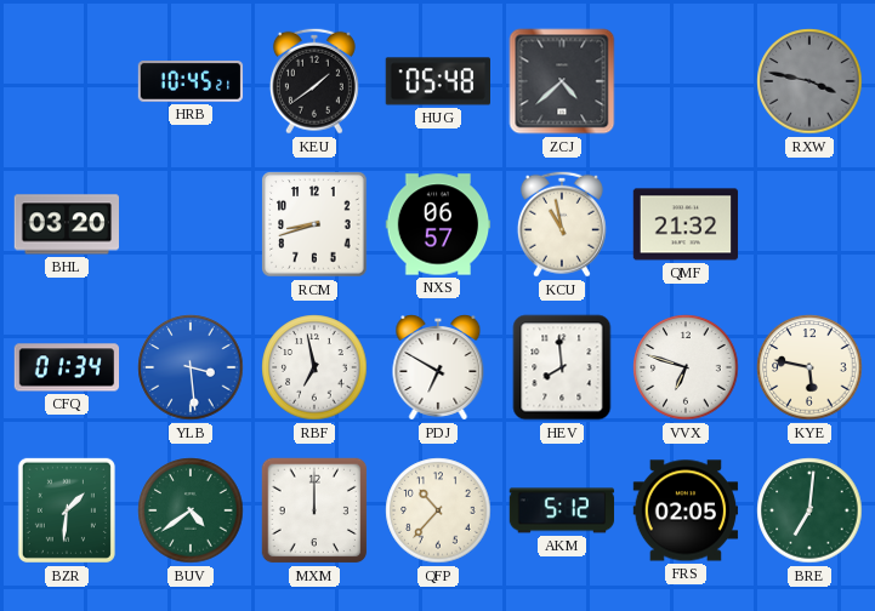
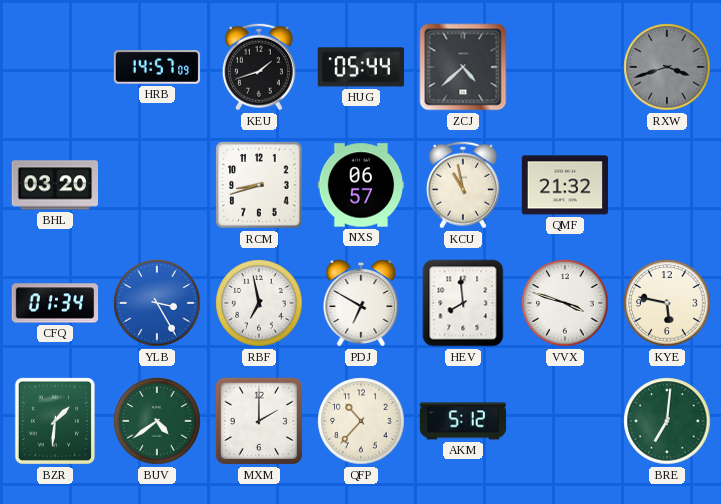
HRB: 10:45 -> 14:57 (157, 67)
KEU: 1:39 -> 1:42 (259, 67)
HUG: 05:48 -> 05:44 (360, 67)
RXW: 3:47 -> 3:42 (667, 67)
YLB: 3:29 -> 3:25 (157, 303)
VVX: 6:48 -> 3:48 (565, 303)
MXM: 12:00 -> 2:00 (259, 421)
FRS: 02:05 -> none (686, 510)
